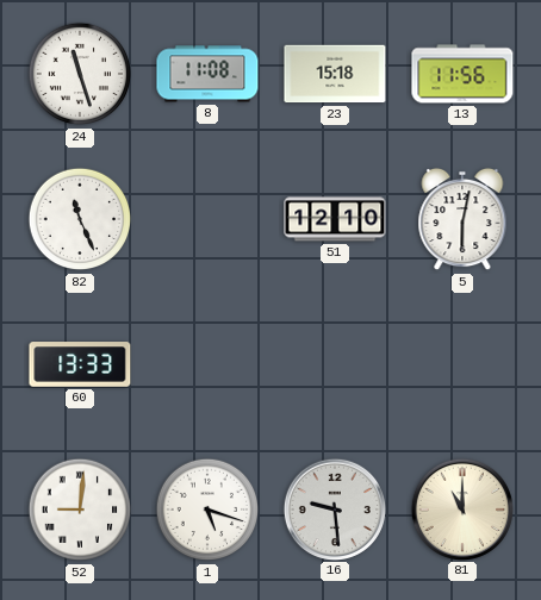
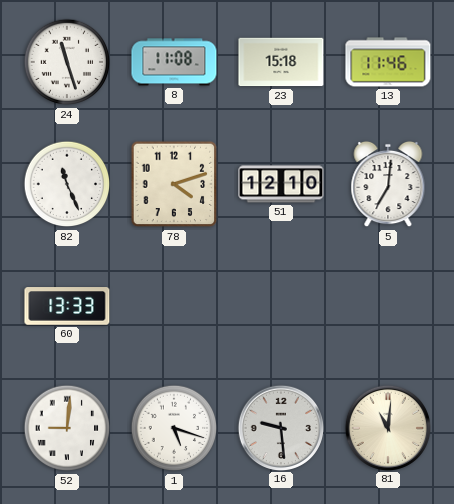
13: 11:56 -> 11:46 (388, 62)
78: none -> 4:12 (174, 184)
5: 6:02 -> 7:01 (388, 184)
81: 11:00 -> 11:01 (387, 427)
